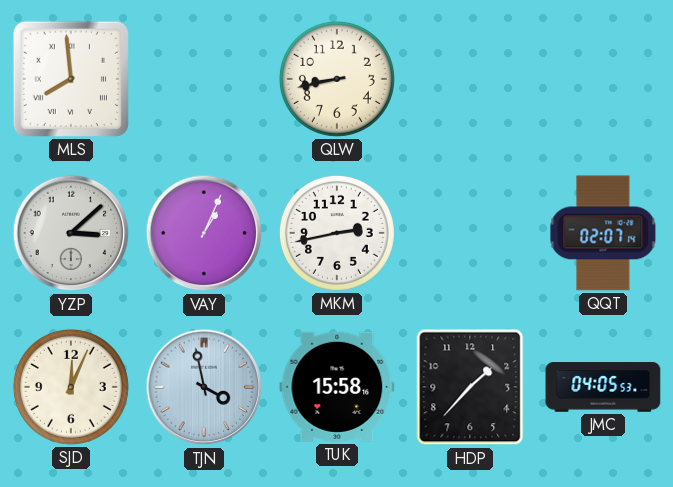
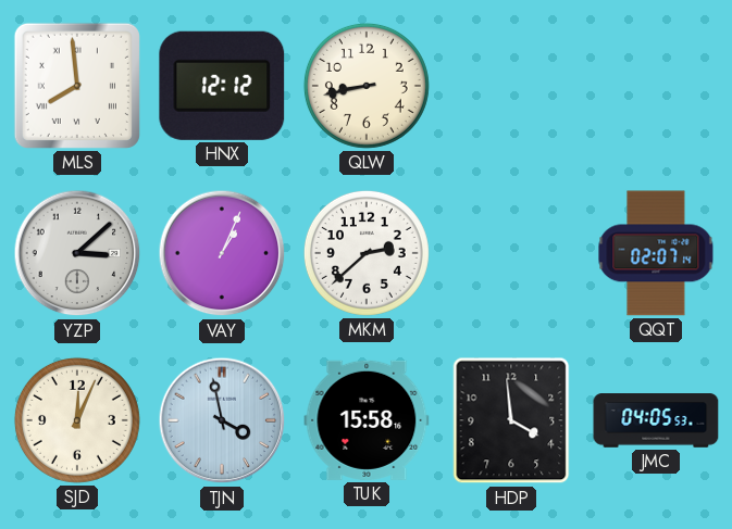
HNX: none -> 12:12 (222, 86)
MKM: 2:43 -> 2:38 (367, 253)
HDP: 1:37 -> 3:59 (511, 420)
